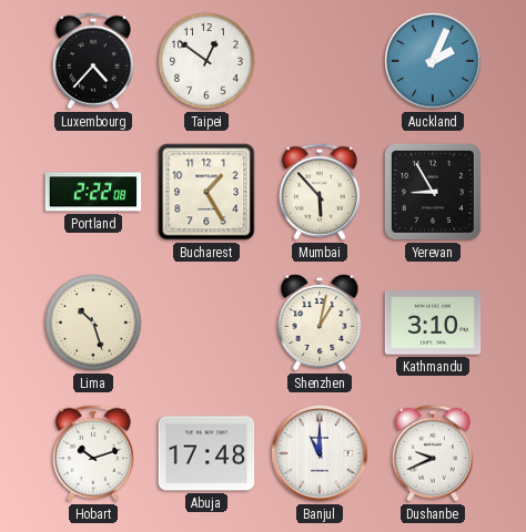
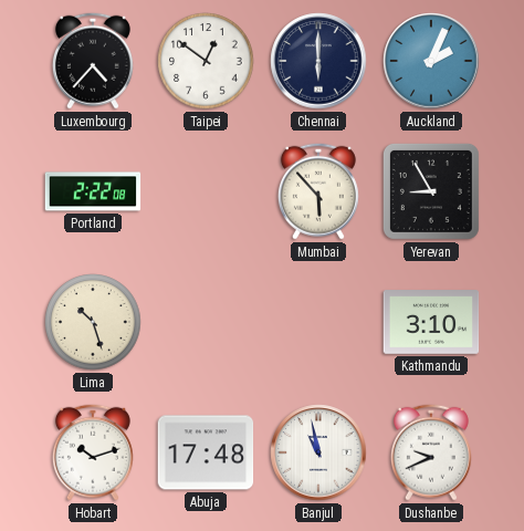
Chennai: none -> 6:00 (318, 61)
Bucharest: 1:25 -> none (206, 192)
Shenzhen: 1:02 -> none (320, 323)
Banjul: 11:00 -> 10:58 (318, 452)
